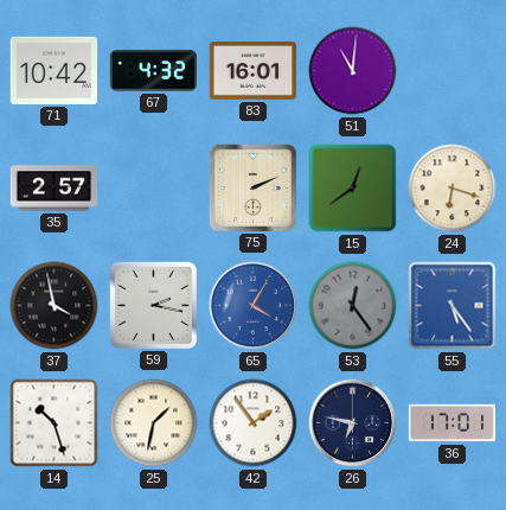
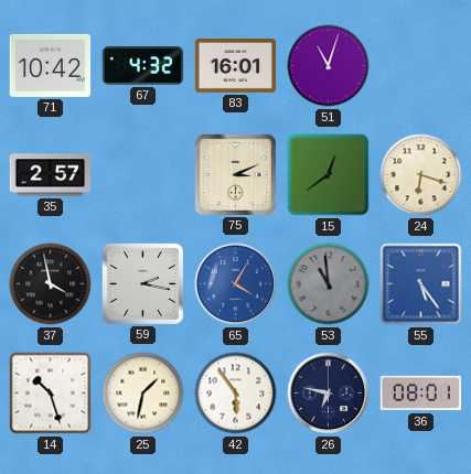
51: 11:01 -> 11:03 (329, 66)
75: 2:11 -> 3:11 (235, 174)
53: 12:24 -> 10:59 (329, 284)
42: 1:54 -> 5:54 (236, 394)
36: 17:01 -> 08:01 (421, 394)
